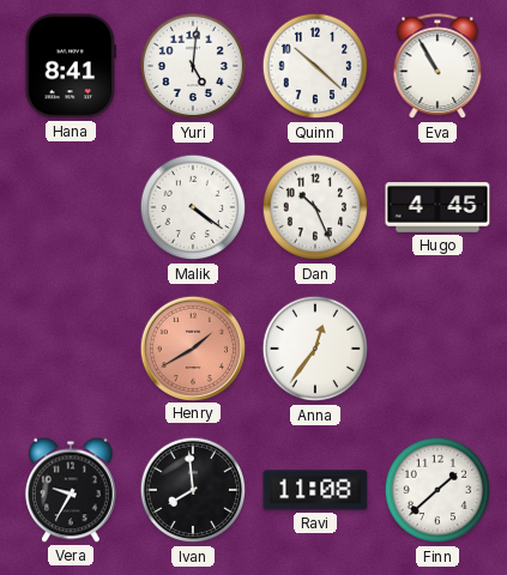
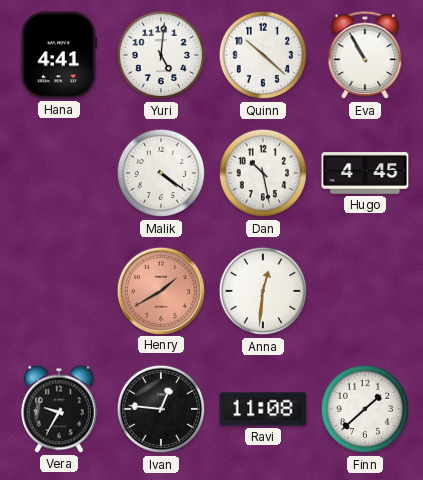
Hana: 8:41 -> 4:41 (59, 55)
Dan: 10:26 -> 10:28 (263, 173)
Anna: 12:36 -> 12:31 (263, 291)
Ivan: 7:59 -> 12:46 (161, 409)
